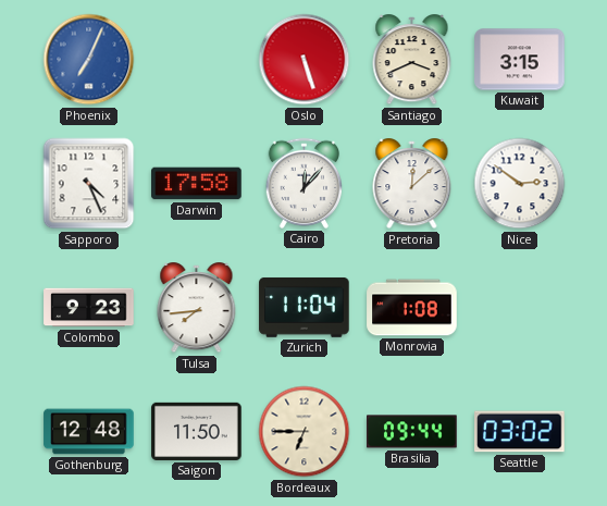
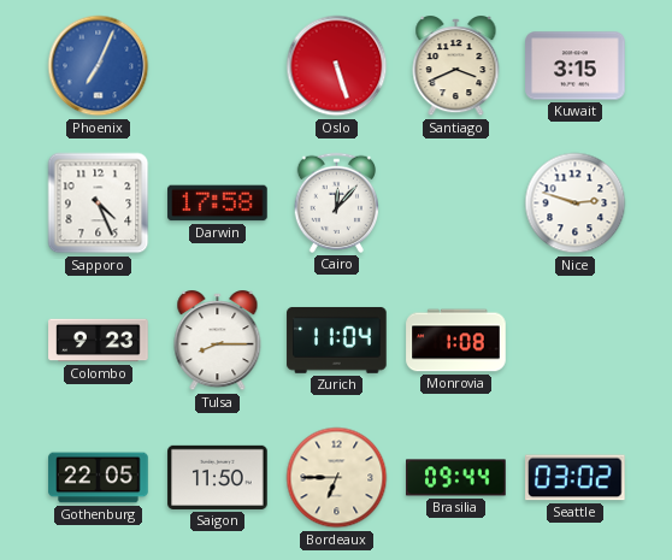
Pretoria: 12:08 -> none (412, 185)
Nice: 2:51 -> 2:48 (576, 204)
Tulsa: 7:44 -> 8:15 (218, 342)
Gothenburg: 12:48 -> 22:05 (99, 478)
